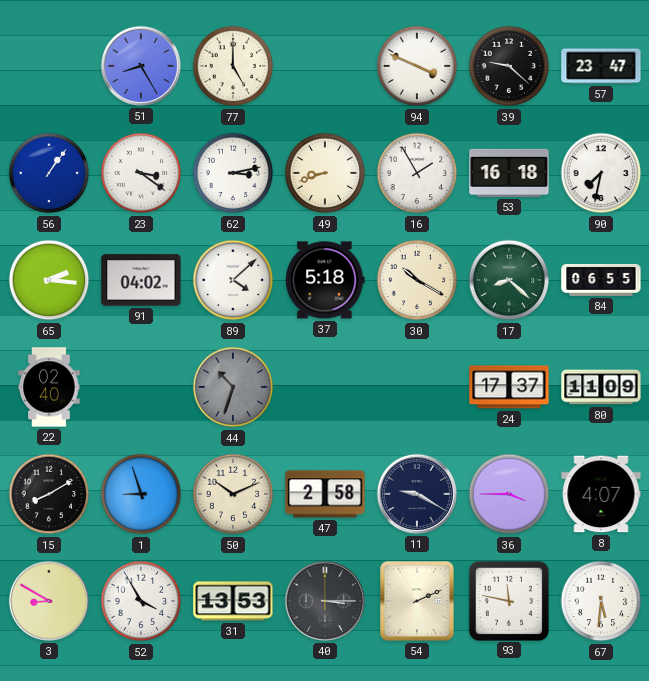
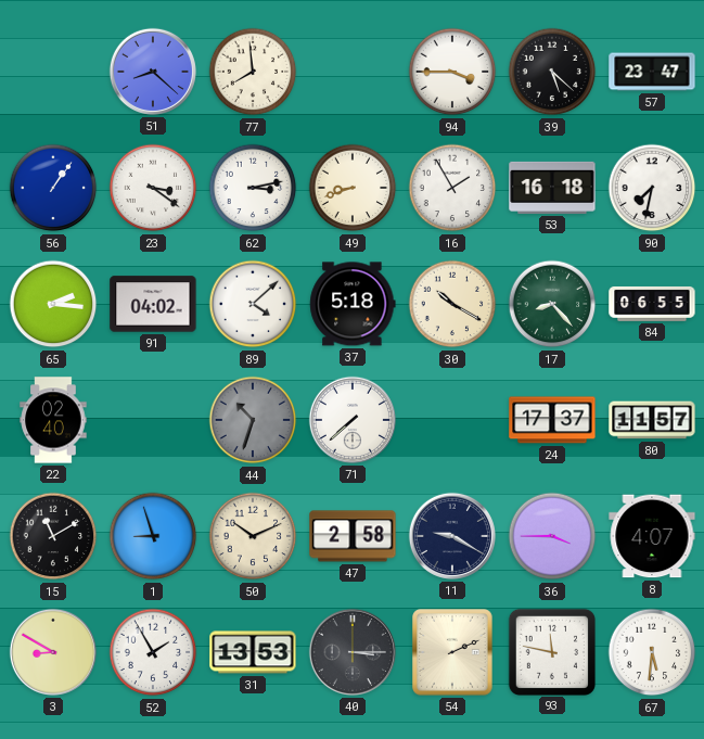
51: 8:25 -> 8:22 (153, 72)
77: 5:00 -> 7:59 (253, 72)
94: 3:49 -> 3:45 (452, 72)
39: 9:22 -> 5:22 (552, 72)
17: 8:22 -> 8:23 (552, 304)
71: none -> 7:38 (353, 420)
80: 11:09 -> 11:57 (652, 420)
15: 8:10 -> 11:10 (53, 536)
52: 3:55 -> 1:55 (153, 652)
